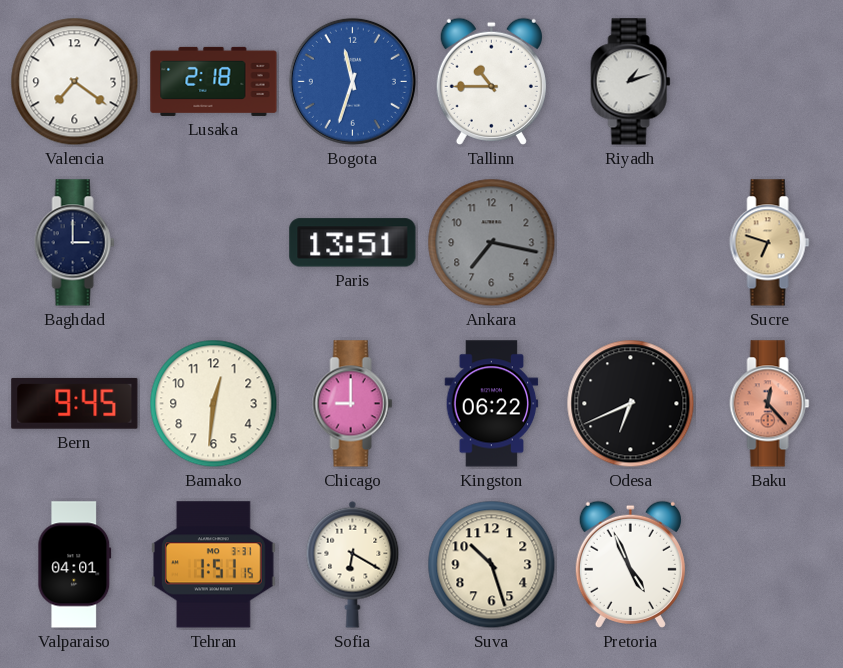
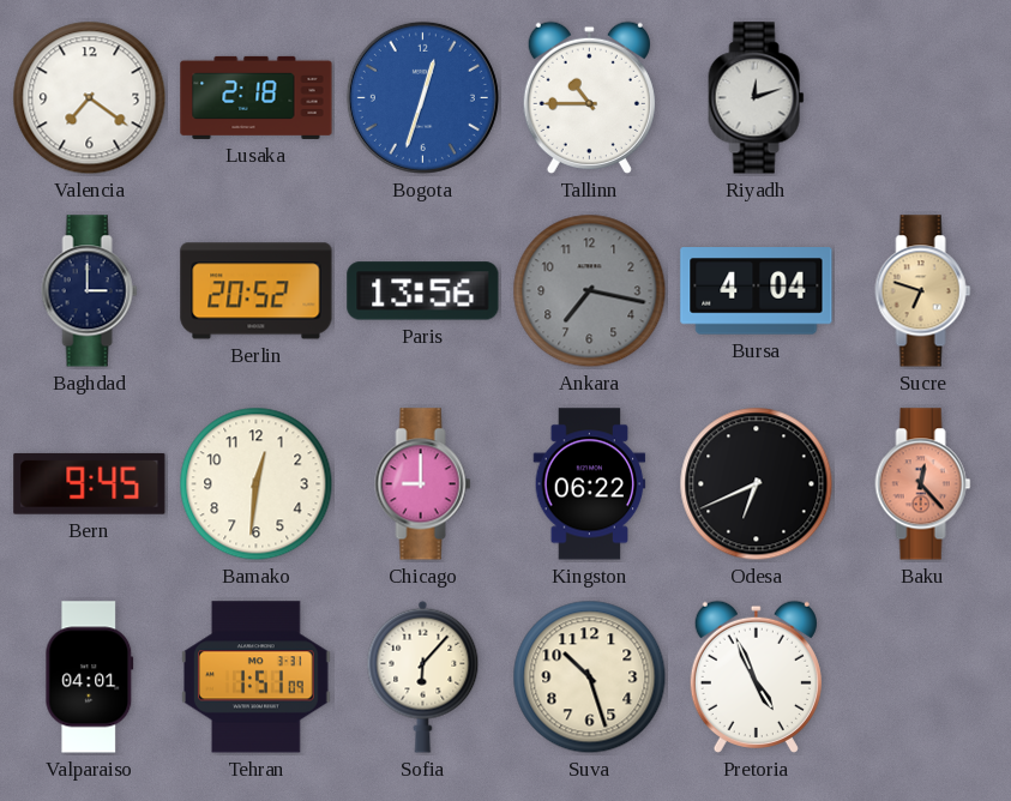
Bogota: 11:33 -> 12:33 (422, 97)
Riyadh: 1:12 -> 12:12 (757, 98)
Berlin: none -> 20:52 (257, 291)
Paris: 13:51 -> 13:56 (423, 291)
Bursa: none -> 4:04 (757, 291)
Tehran: 1:51:15 -> 1:51:09 (257, 677)
Sofia: 6:20 -> 6:07 (423, 676)
